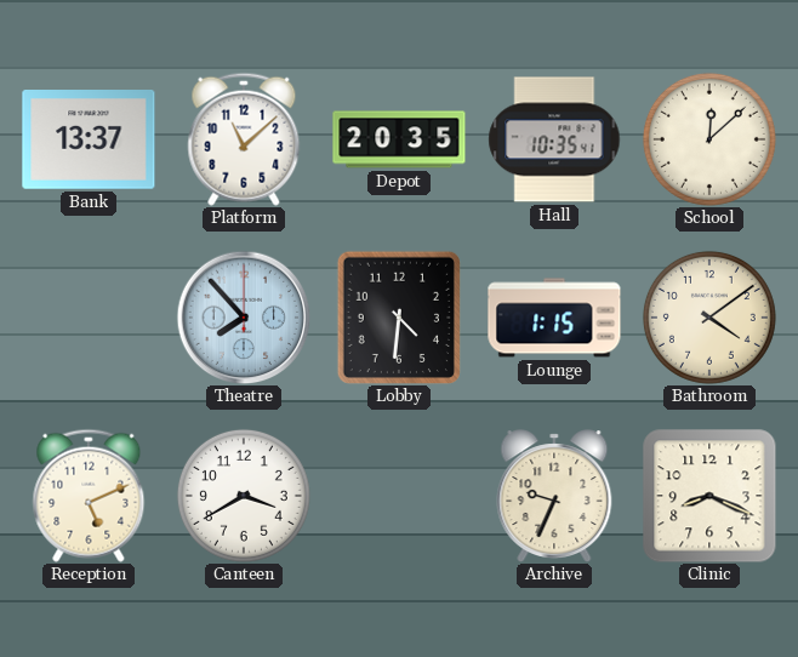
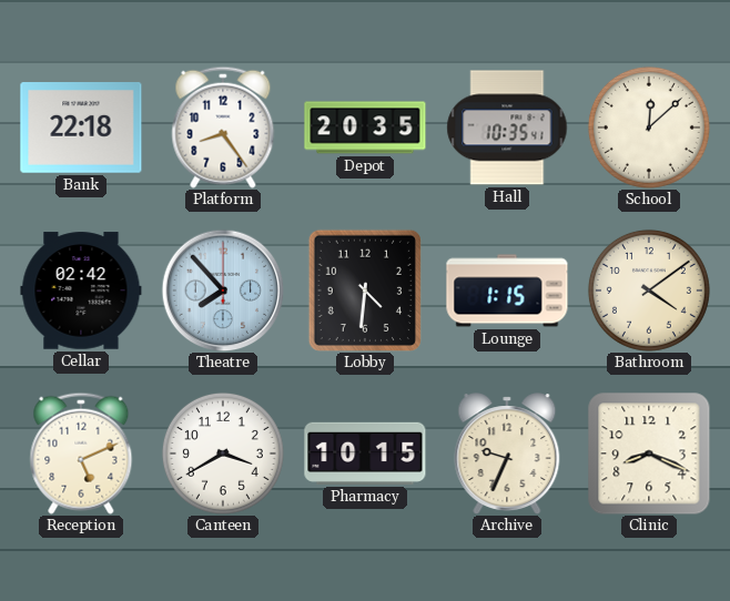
Bank: 13:37 -> 22:18 (81, 129)
Platform: 11:08 -> 8:24 (223, 128)
Cellar: none -> 02:42 (81, 291)
Pharmacy: none -> 10:15 (365, 454)
